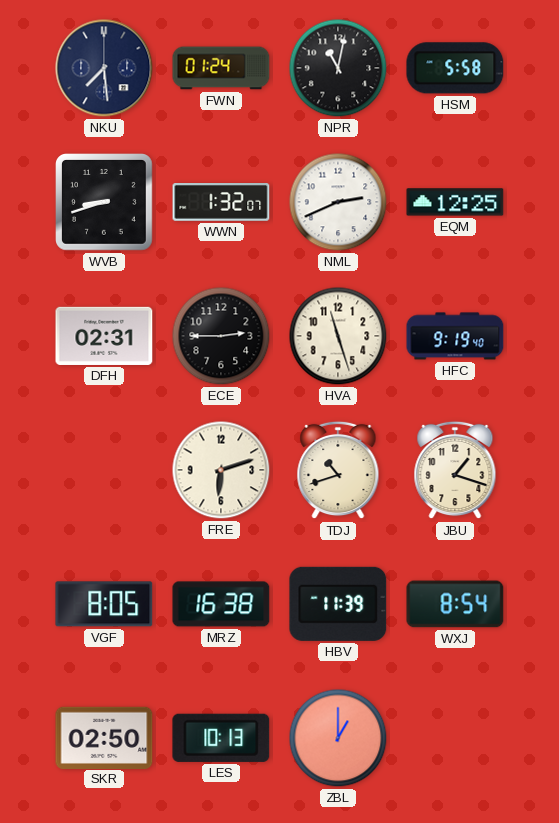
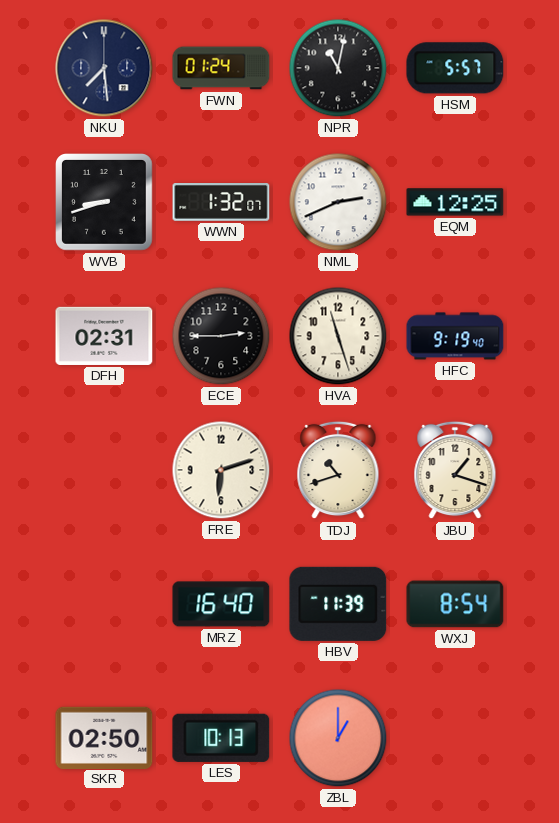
HSM: 5:58 -> 5:57 (455, 68)
VGF: 8:05 -> none (104, 604)
MRZ: 16:38 -> 16:40 (221, 604)
